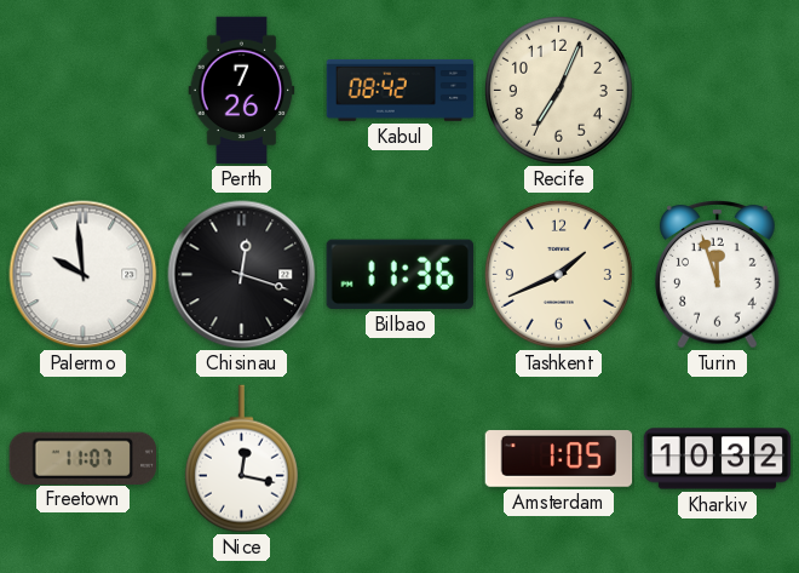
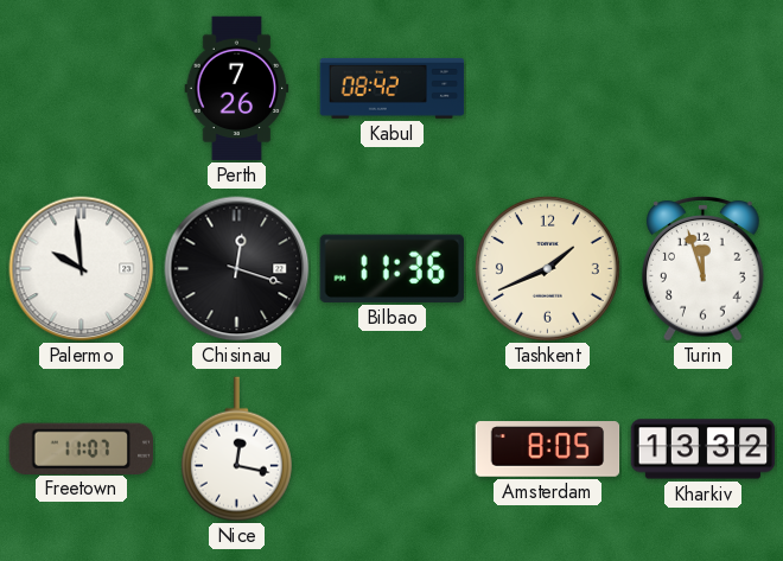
Recife: 7:04 -> none (558, 90)
Amsterdam: 1:05 -> 8:05 (548, 450)
Kharkiv: 10:32 -> 13:32 (704, 450)
